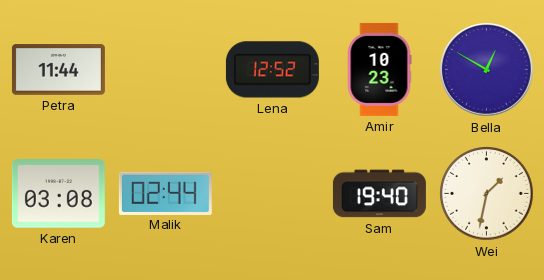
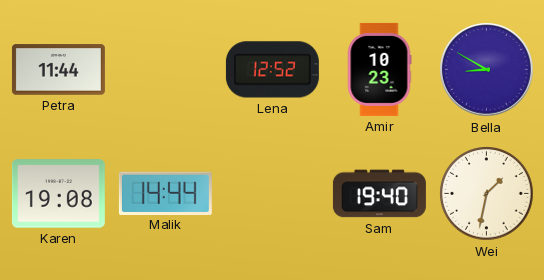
Bella: 12:50 -> 8:50 (487, 70)
Karen: 03:08 -> 19:08 (58, 194)
Malik: 02:44 -> 14:44 (165, 193)
